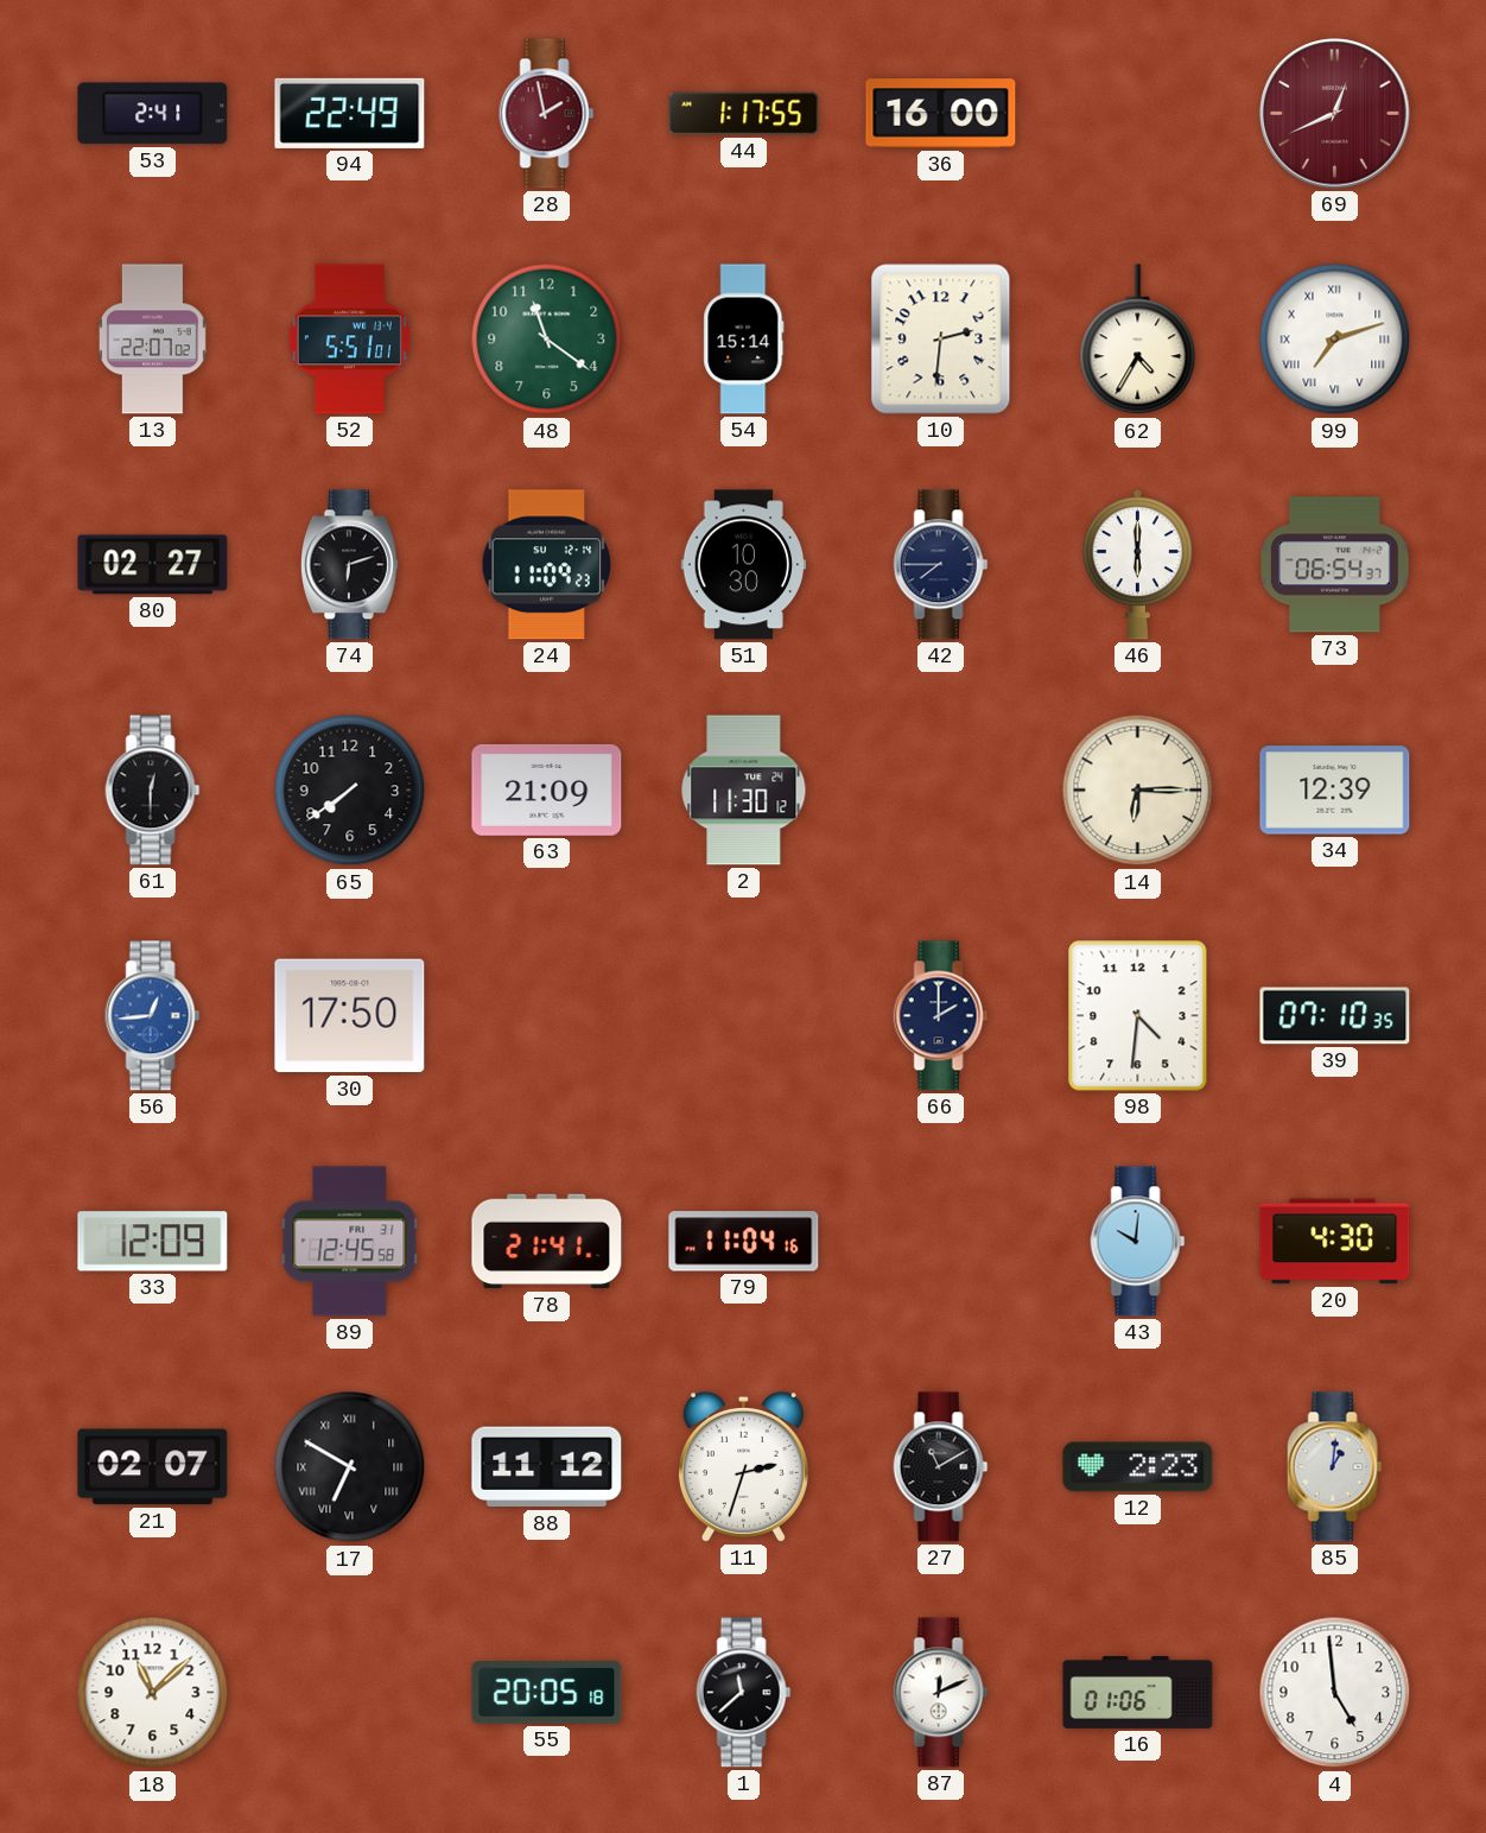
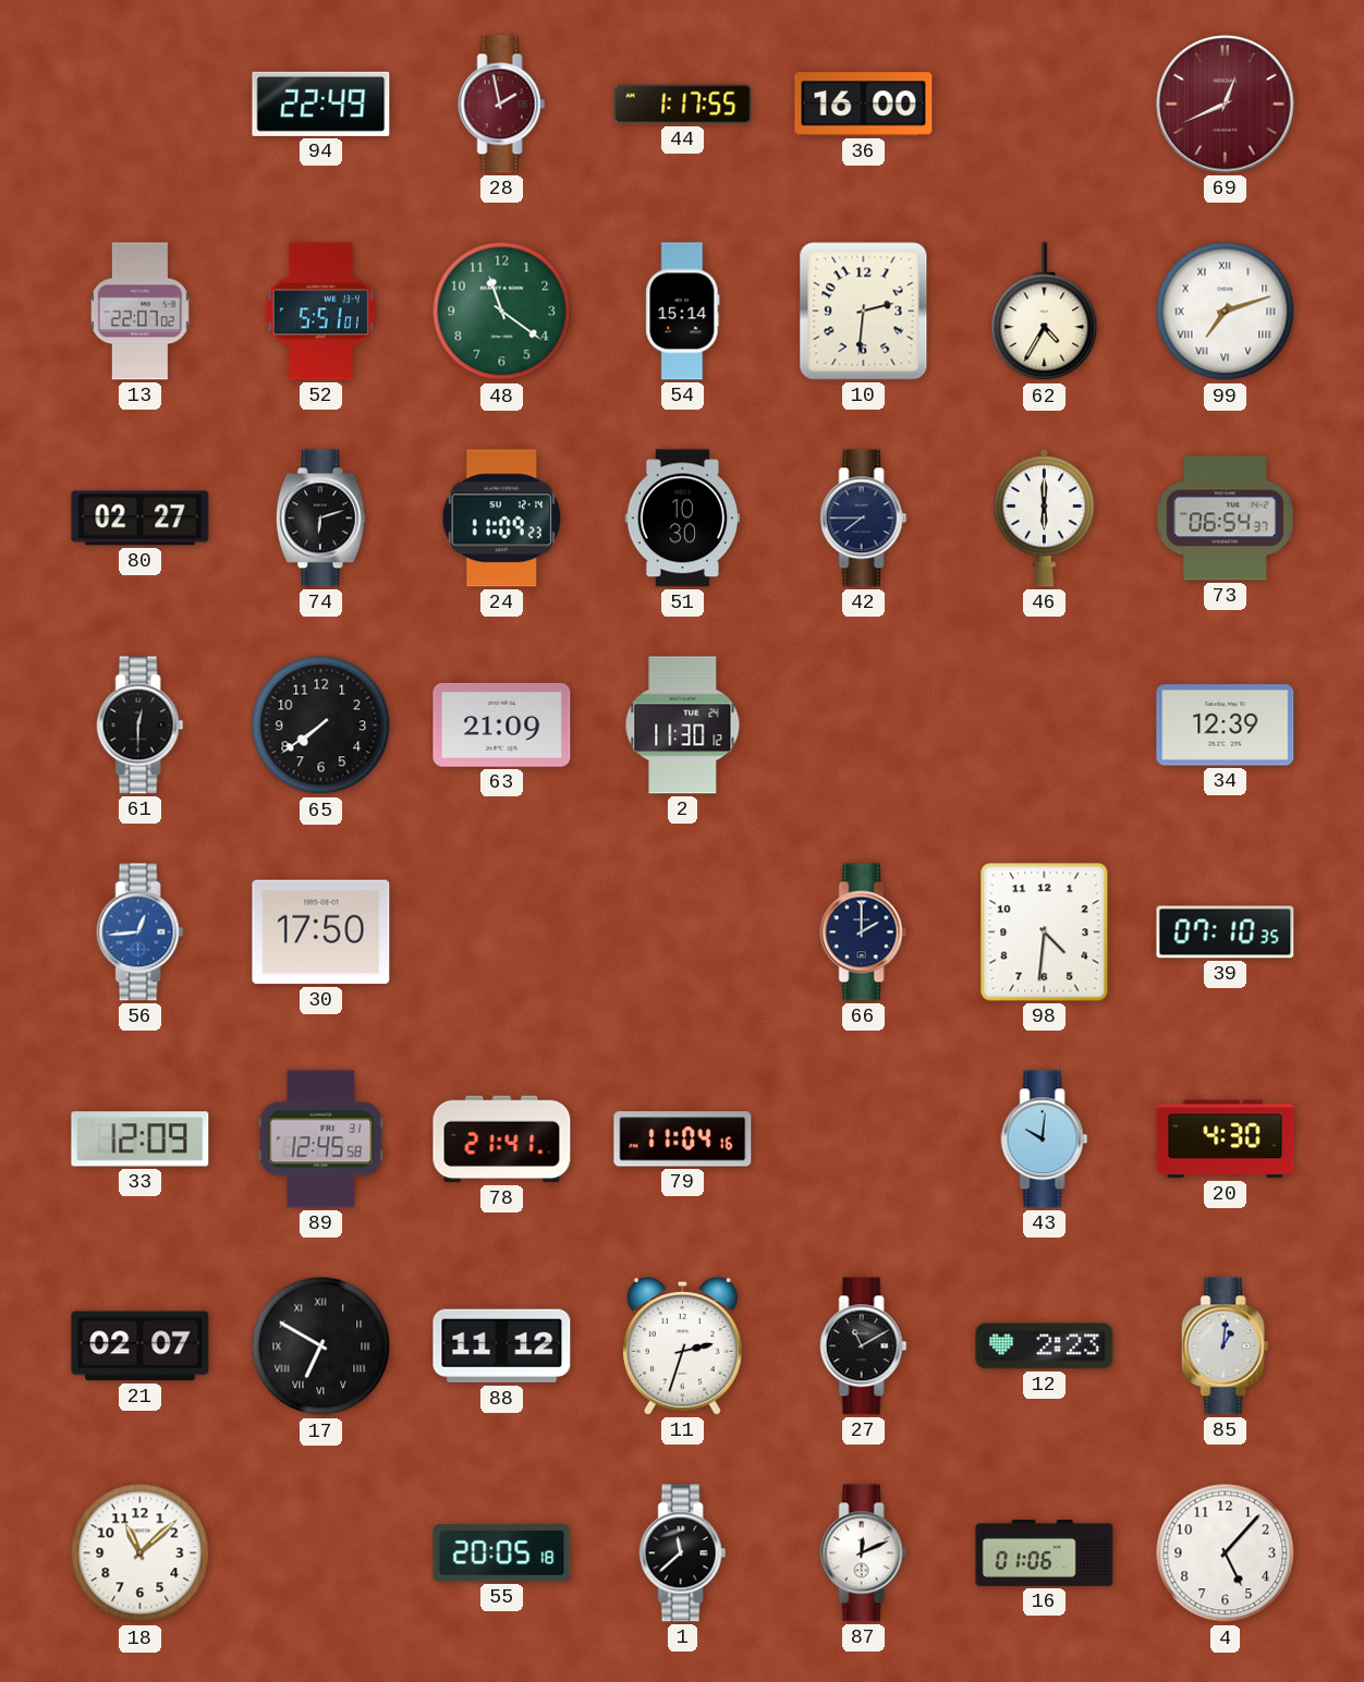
53: 2:41 -> none (153, 114)
14: 6:15 -> none (1138, 791)
4: 4:59 -> 5:07 (1226, 1553)
